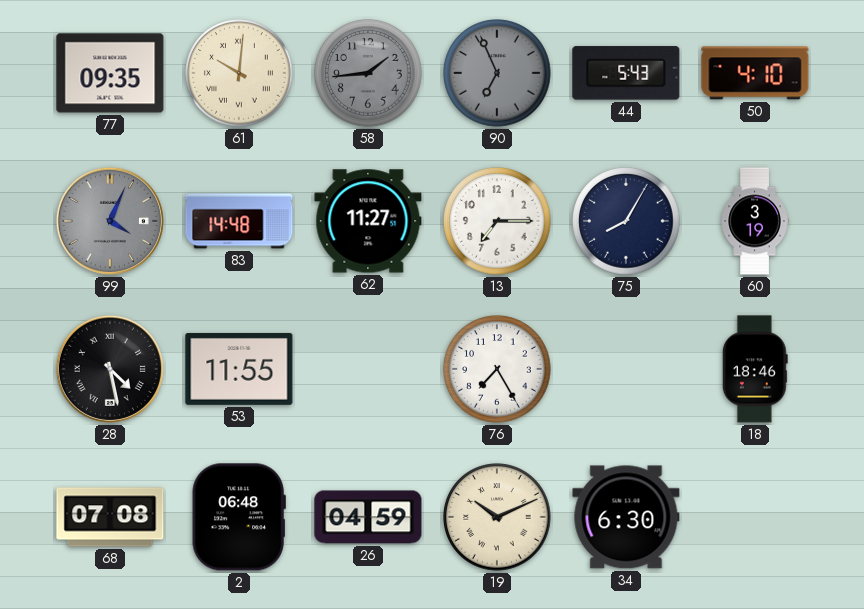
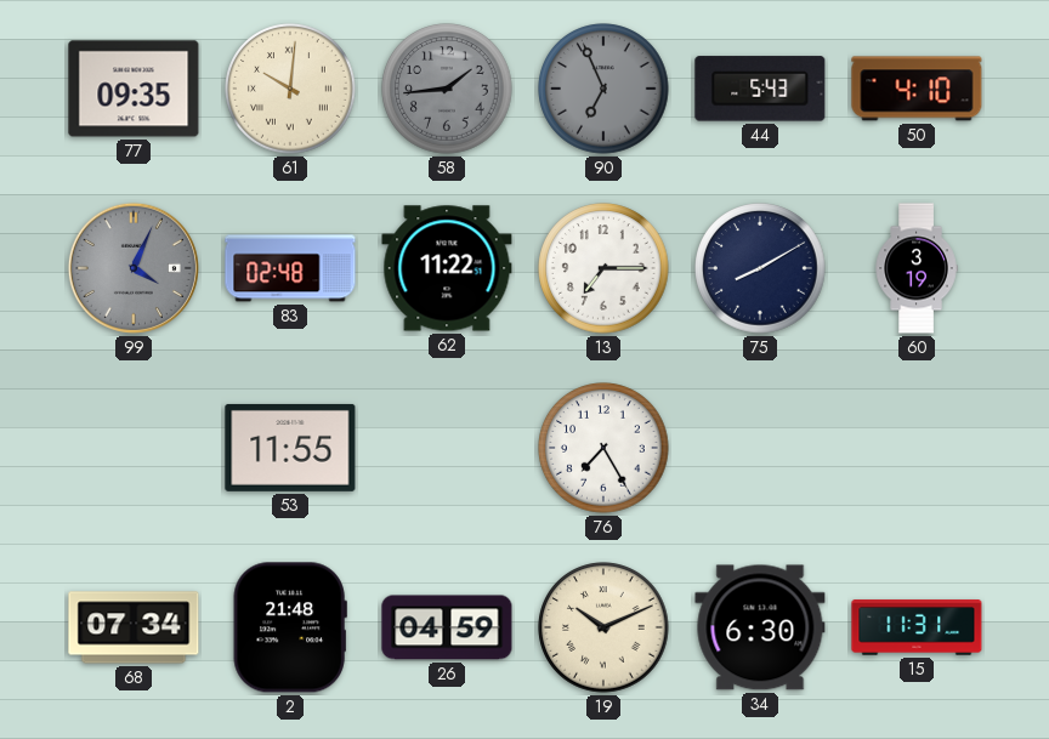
83: 14:48 -> 02:48 (290, 268)
62: 11:27 -> 11:22 (447, 268)
75: 8:05 -> 8:10 (760, 268)
28: 4:28 -> none (110, 369)
18: 18:46 -> none (755, 369)
68: 07:08 -> 07:34 (134, 627)
2: 06:48 -> 21:48 (290, 627)
15: none -> 11:31 (917, 627)
